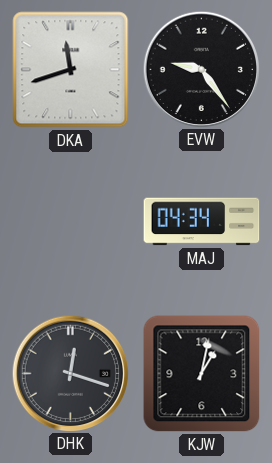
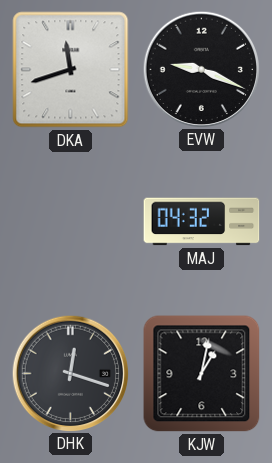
EVW: 9:24 -> 9:19 (201, 69)
MAJ: 04:34 -> 04:32 (202, 222)
